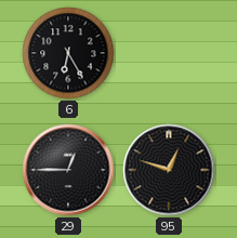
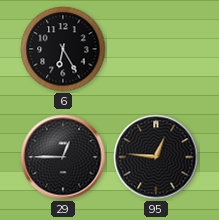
95: 12:48 -> 12:46 (156, 157)
